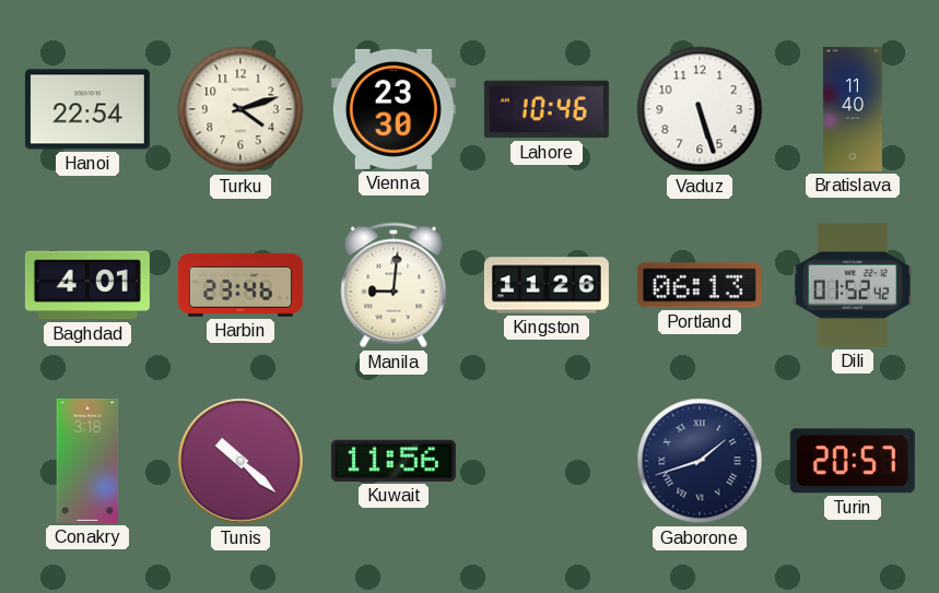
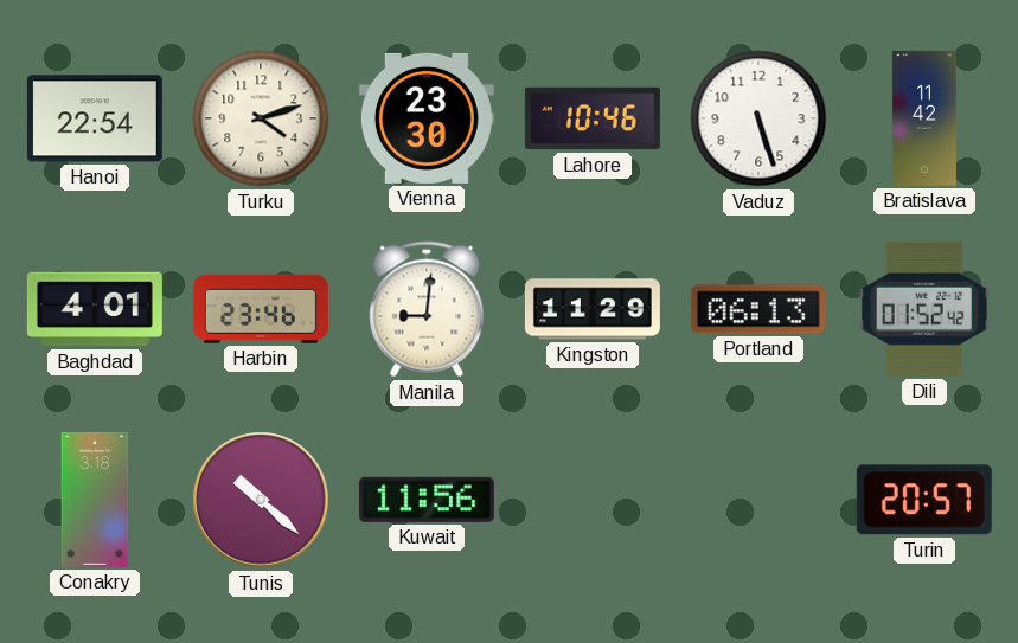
Bratislava: 11:40 -> 11:42 (924, 118)
Kingston: 11:26 -> 11:29 (593, 309)
Gaborone: 1:42 -> none (700, 461)
